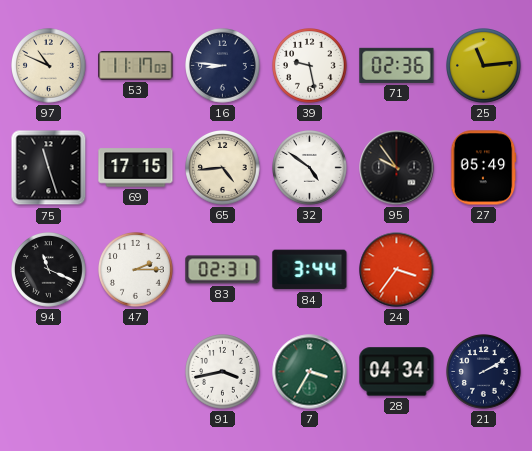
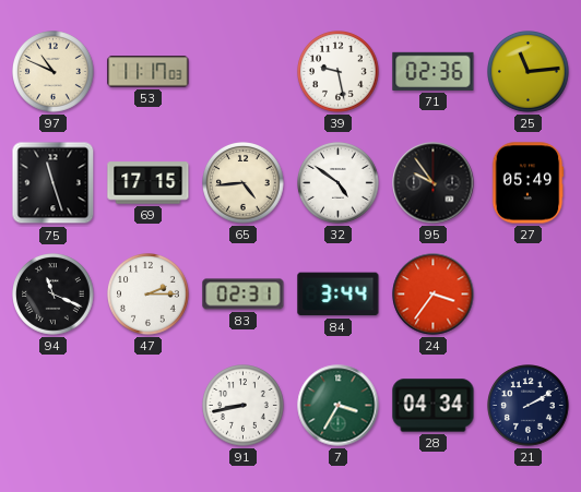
16: 8:46 -> none (223, 66)
91: 3:43 -> 8:43 (244, 406)
